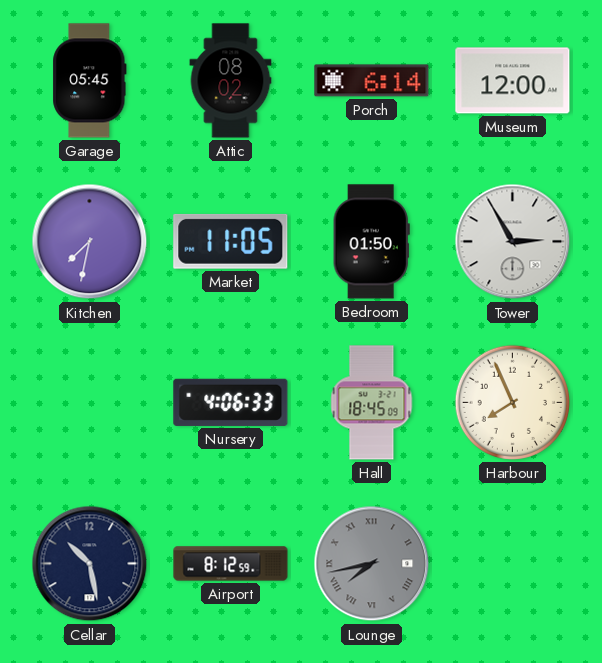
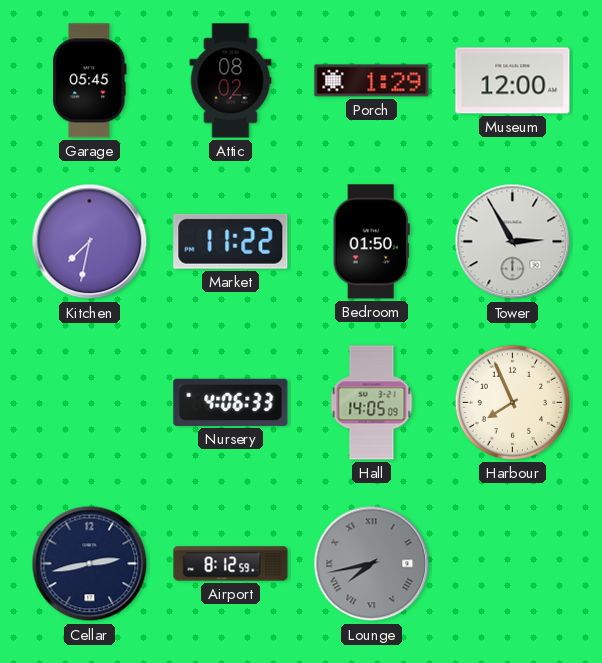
Porch: 6:14 -> 1:29 (372, 81)
Market: 11:05 -> 11:22 (231, 241)
Hall: 18:45 -> 14:05 (372, 403)
Cellar: 10:28 -> 2:43 (90, 564)
